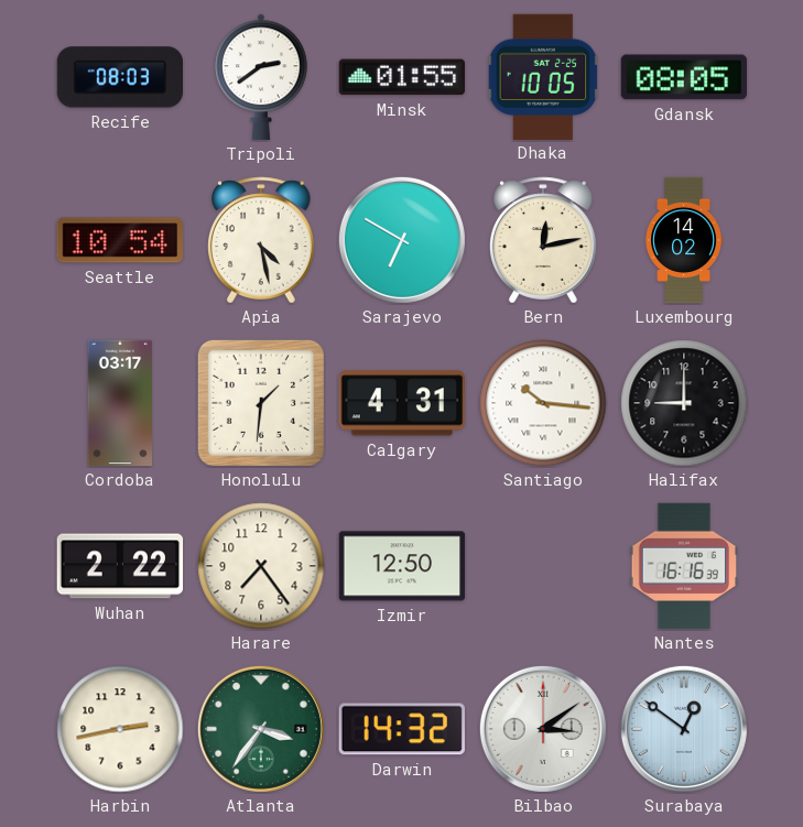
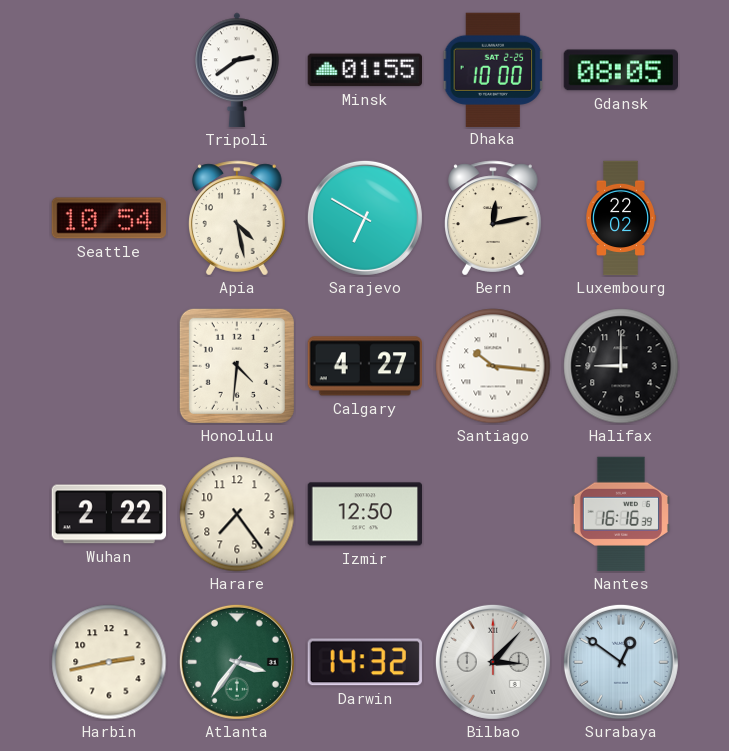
Recife: 08:03 -> none (119, 77)
Dhaka: 10:05 -> 10:00 (493, 69)
Luxembourg: 14:02 -> 22:02 (621, 218)
Cordoba: 03:17 -> none (119, 403)
Honolulu: 1:31 -> 4:31 (237, 366)
Calgary: 4:31 -> 4:27 (364, 366)
Bilbao: 3:09 -> 3:07 (493, 662)
